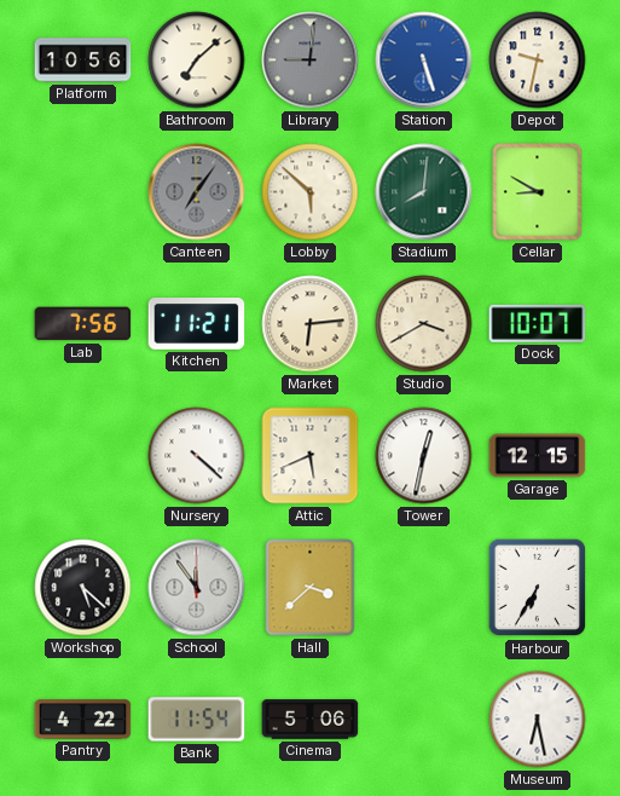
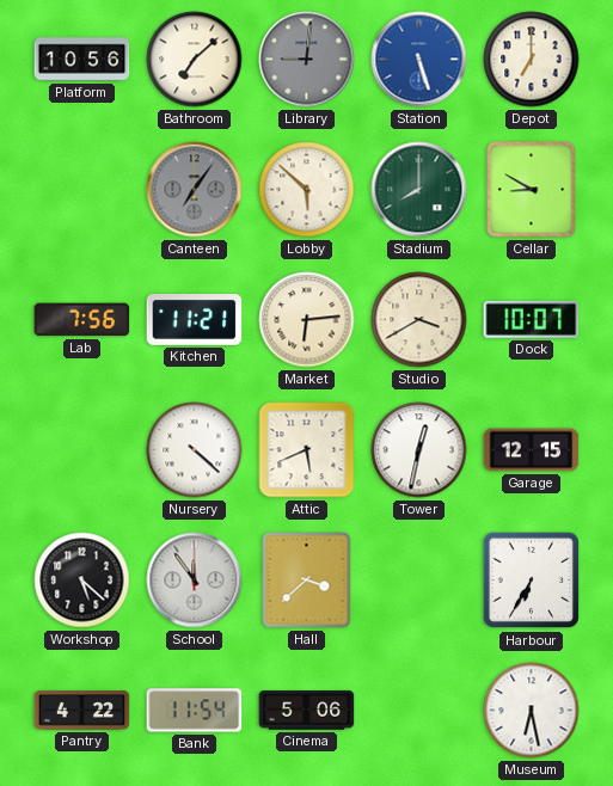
Depot: 9:32 -> 7:00 (532, 60)
Stadium: 8:01 -> 8:00 (419, 190)
